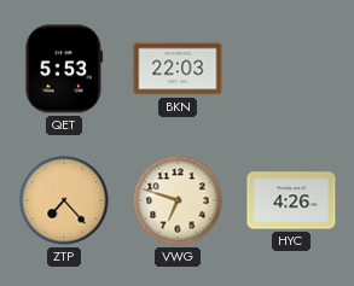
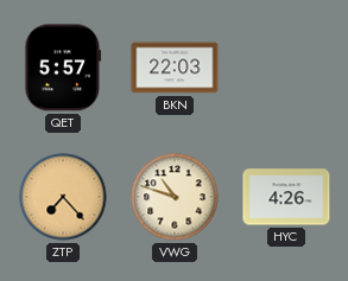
QET: 5:53 -> 5:57 (63, 68)
VWG: 6:48 -> 10:48 (175, 197)
